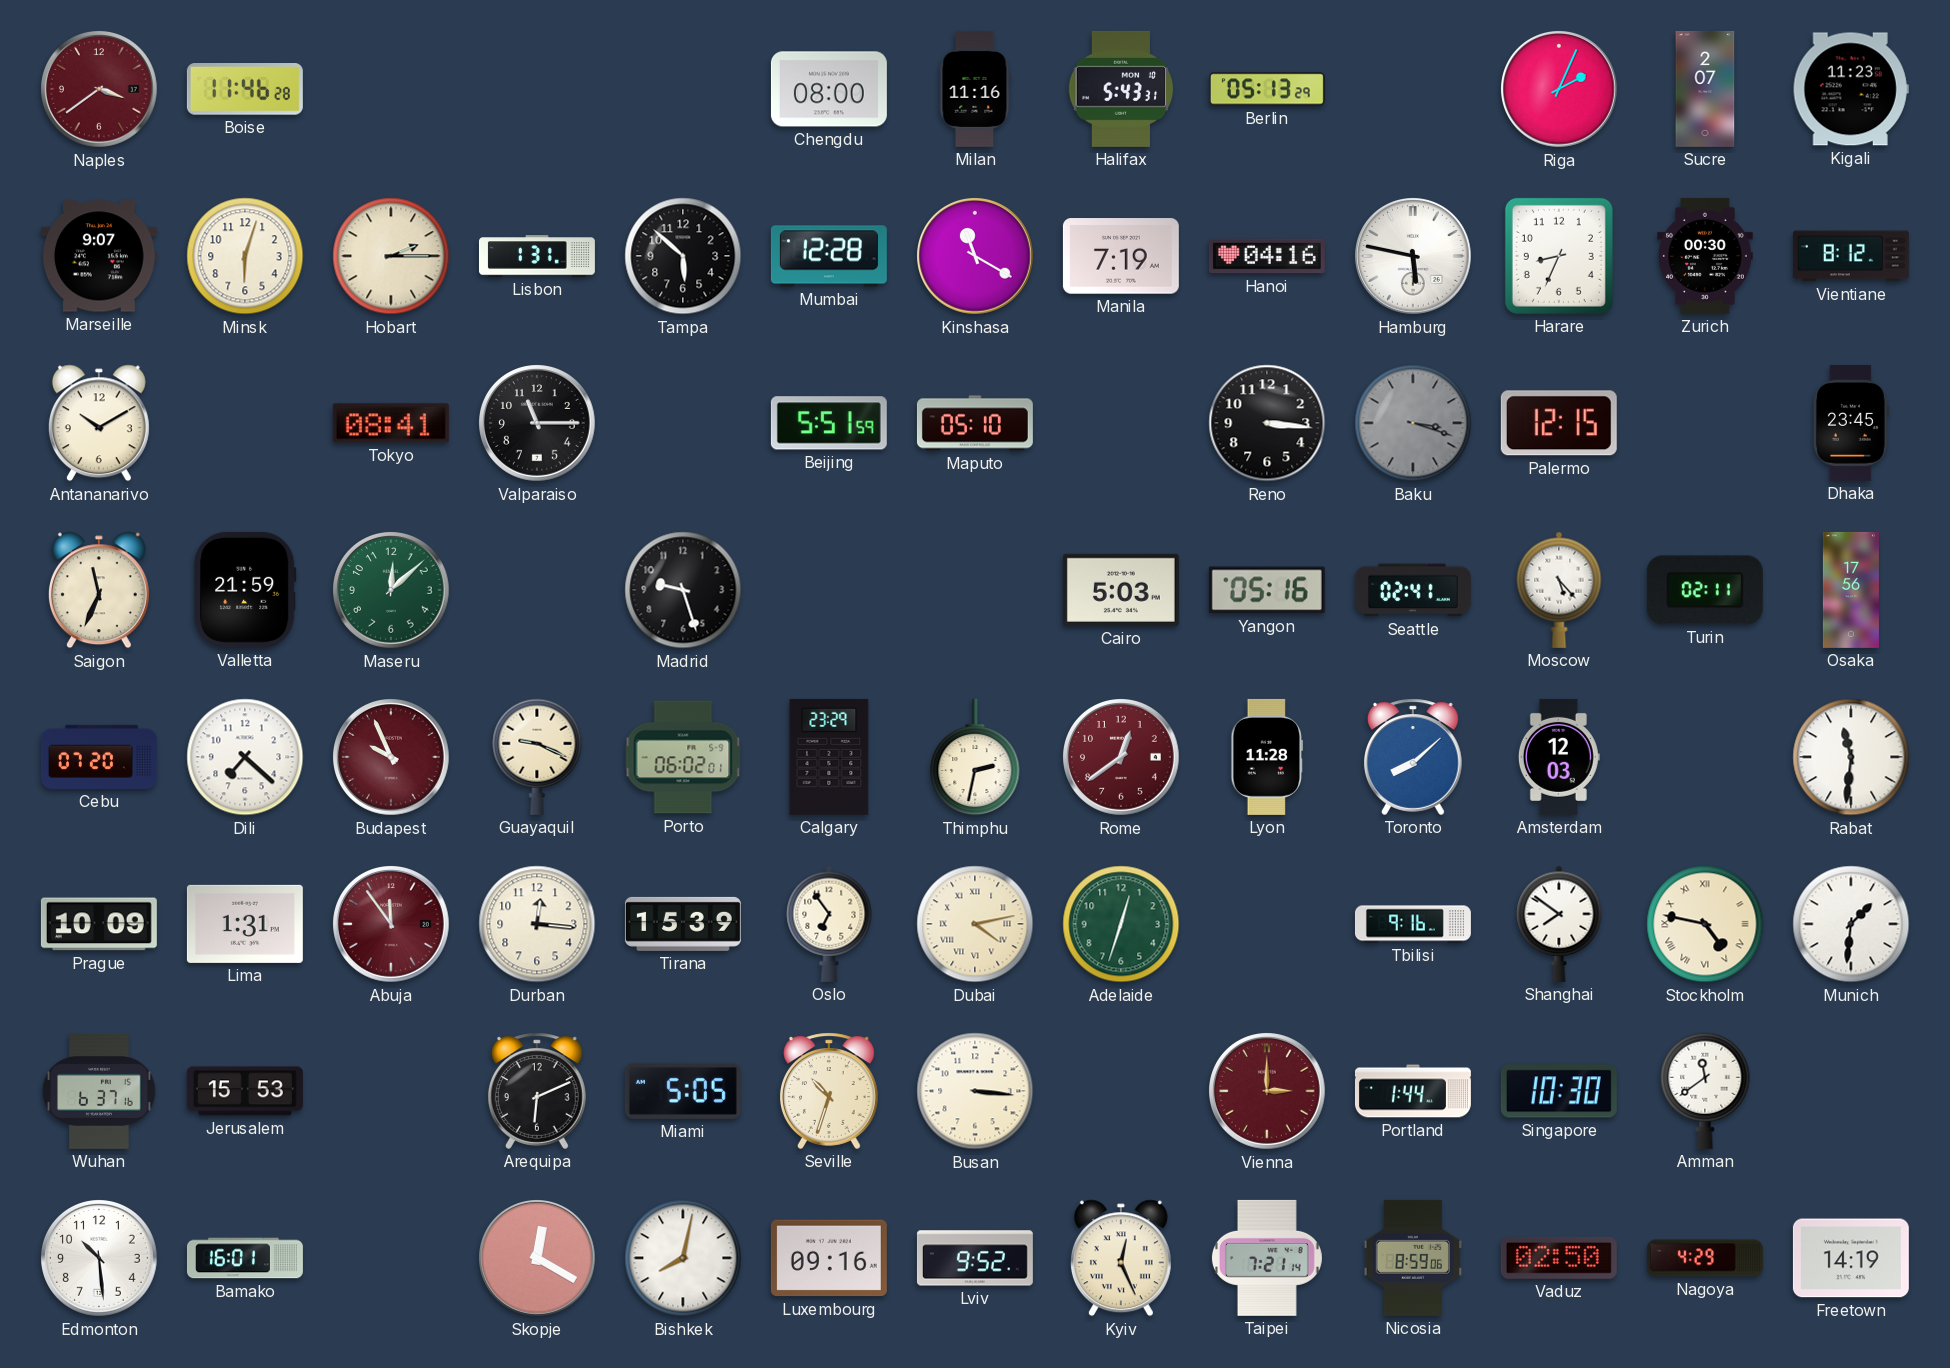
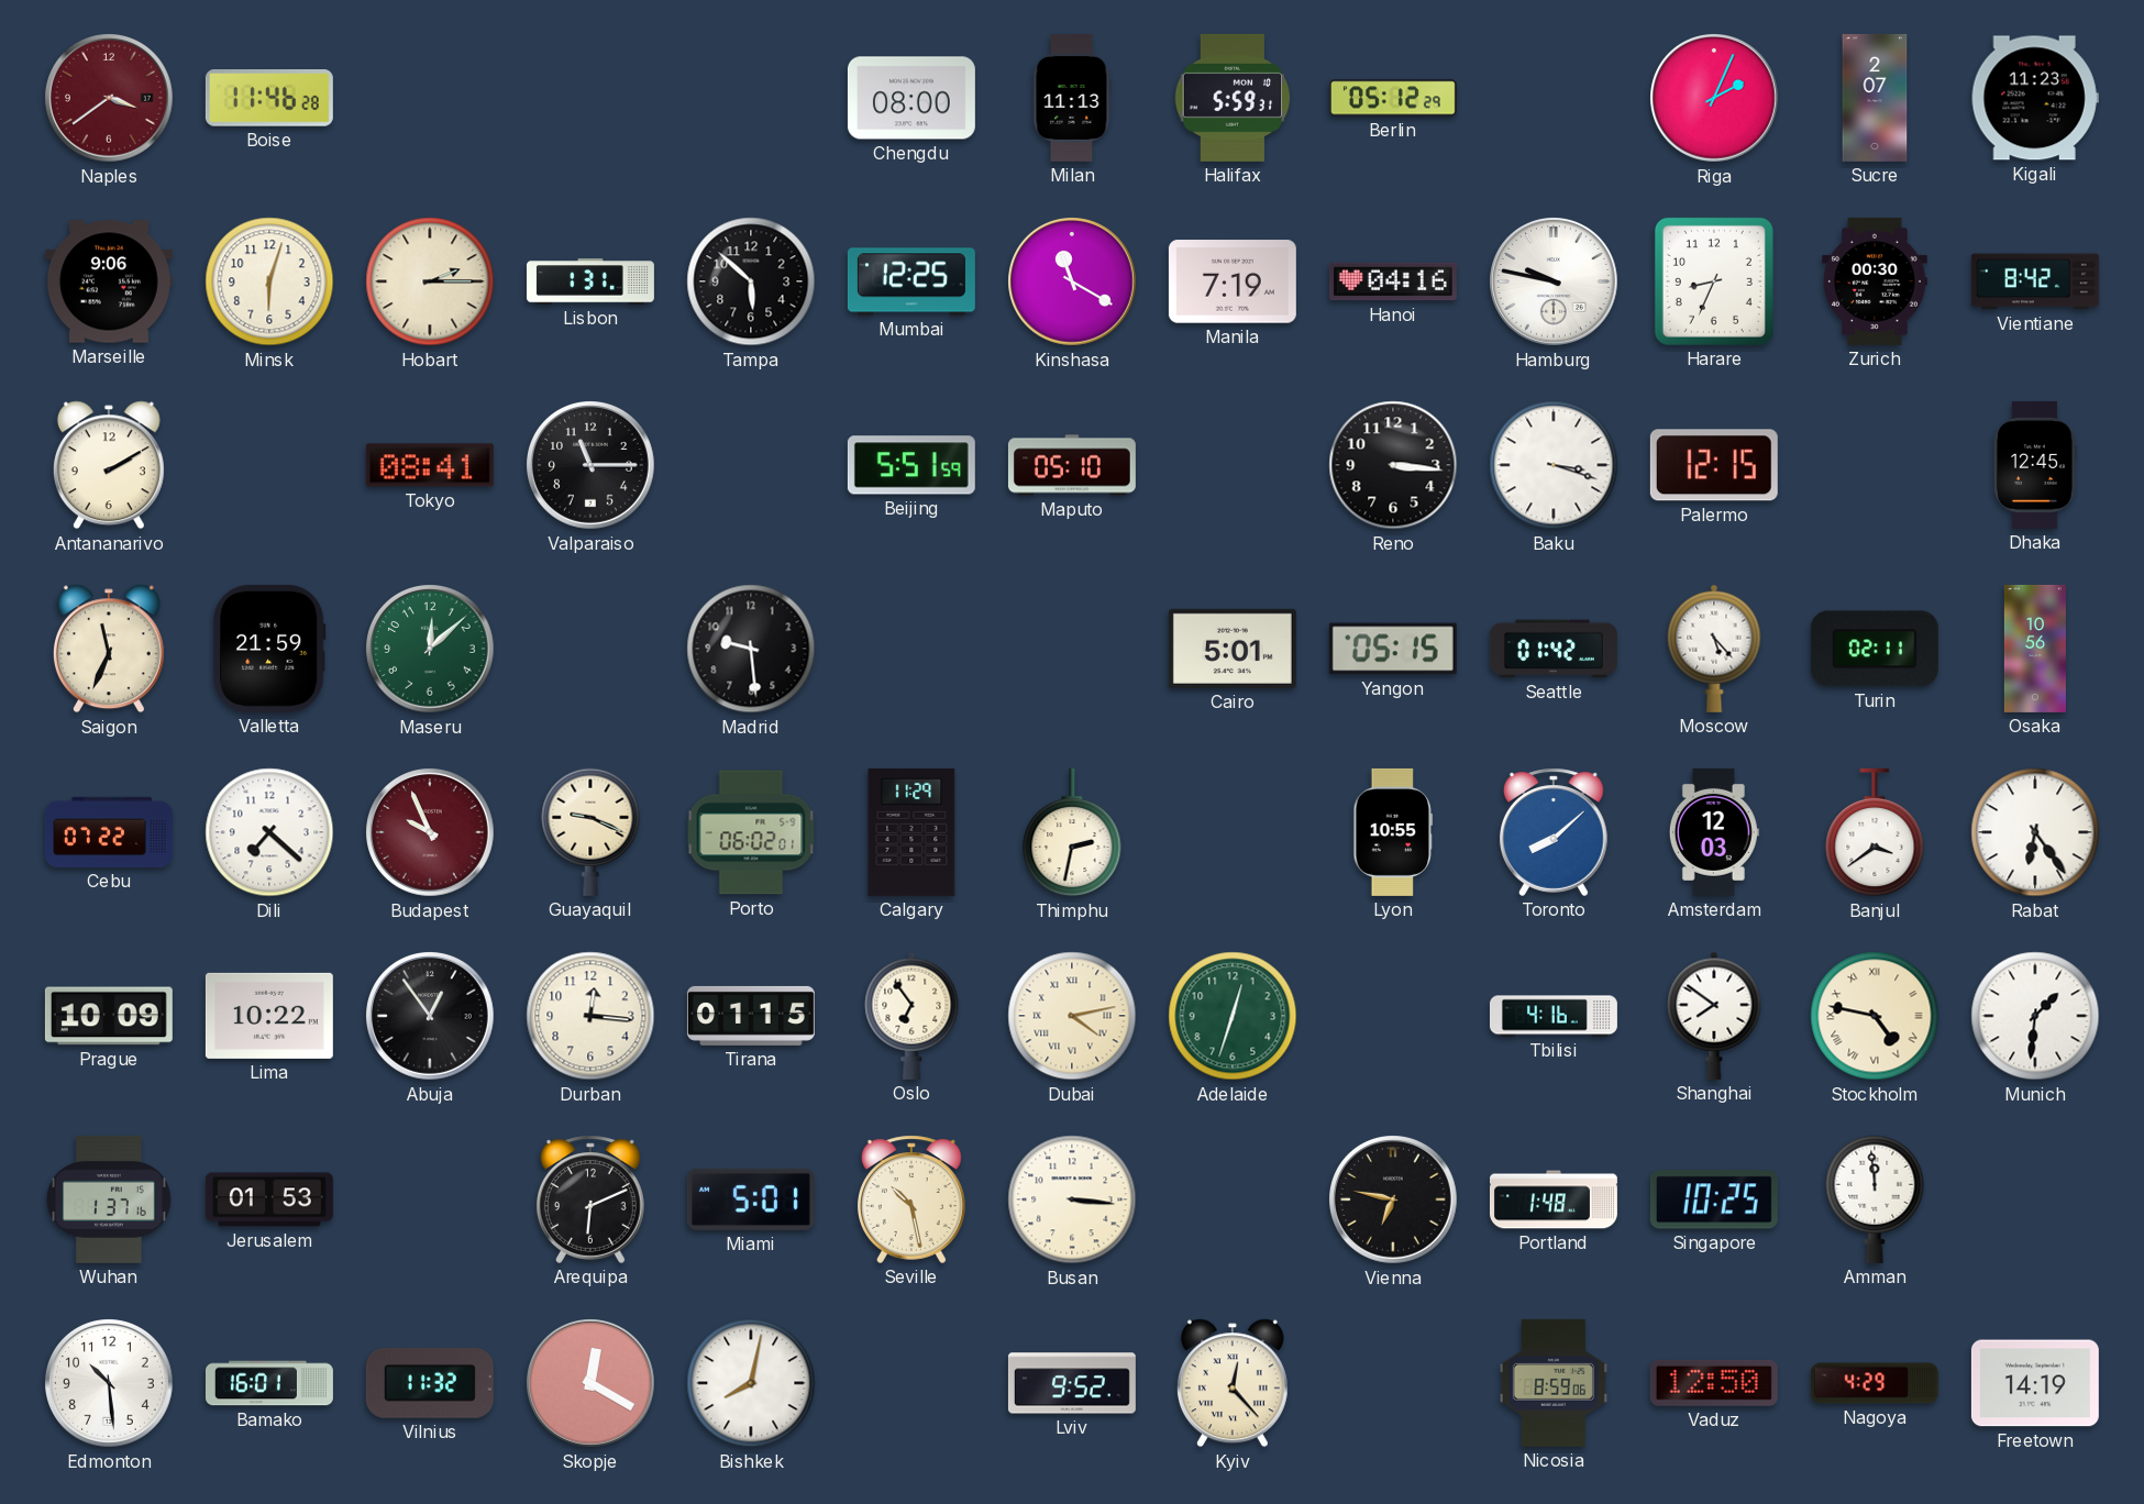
Milan: 11:16 -> 11:13 (1072, 98)
Halifax: 5:43 -> 5:59 (1233, 98)
Berlin: 05:13 -> 05:12 (1393, 98)
Marseille: 9:07 -> 9:06 (109, 281)
Mumbai: 12:28 -> 12:25 (911, 281)
Hamburg: 5:47 -> 9:47 (1555, 283)
Vientiane: 8:12 -> 8:42 (2035, 281)
Antananarivo: 10:10 -> 2:10 (109, 465)
Baku dial: grey -> white (1554, 465)
Dhaka: 23:45 -> 12:45 (2035, 465)
Madrid: 9:27 -> 9:29 (751, 649)
Cairo: 5:03 -> 5:01 (1233, 649)
Yangon: 05:16 -> 05:15 (1393, 649)
Seattle: 02:41 -> 01:42 (1554, 649)
Osaka: 17:56 -> 10:56 (2035, 649)
Cebu: 07:20 -> 07:22 (109, 832)
Calgary: 23:29 -> 11:29 (911, 832)
Rome: 12:39 -> none (1122, 758)
Lyon: 11:28 -> 10:55 (1393, 832)
Banjul: none -> 3:39 (1875, 832)
Rabat: 11:31 -> 6:24 (2035, 832)
Lima: 1:31 -> 10:22 (269, 1016)
Abuja: 11:54 -> 12:54 (431, 1017)
Abuja dial: burgundy -> black (431, 1017)
Tirana: 15:39 -> 01:15 (751, 1016)
Tbilisi: 9:16 -> 4:16 (1554, 1016)
Wuhan: 6:37 -> 1:37 (109, 1199)
Jerusalem: 15:53 -> 01:53 (269, 1199)
Miami: 5:05 -> 5:01 (751, 1199)
Seville: 10:33 -> 10:28 (911, 1199)
Vienna: 3:00 -> 6:47 (1394, 1201)
Vienna dial: burgundy -> black (1394, 1201)
Portland: 1:44 -> 1:48 (1554, 1199)
Singapore: 10:30 -> 10:25 (1714, 1199)
Amman: 11:39 -> 11:59 (1875, 1199)
Vilnius: none -> 11:32 (430, 1383)
Luxembourg: 09:16 -> none (829, 1258)
Kyiv: 12:26 -> 12:23 (1233, 1383)
Taipei: 7:21 -> none (1267, 1258)
Vaduz: 02:50 -> 12:50 (1714, 1383)
